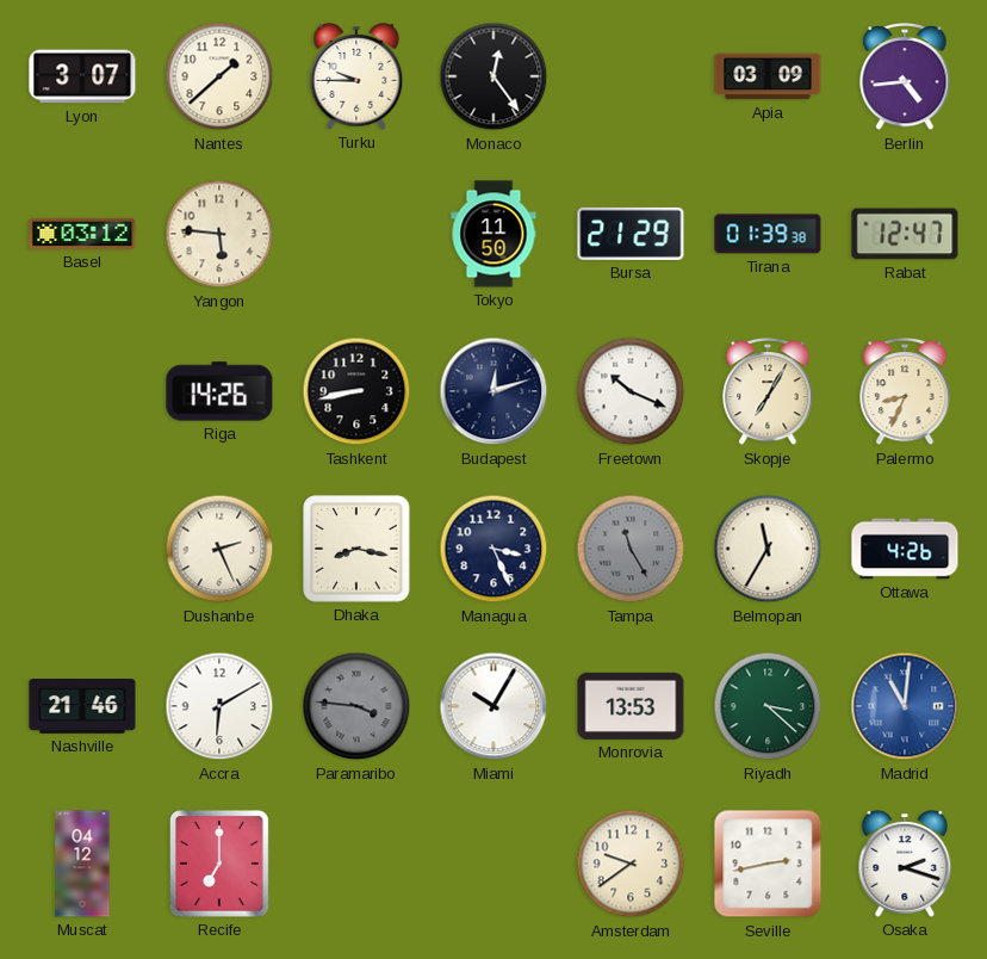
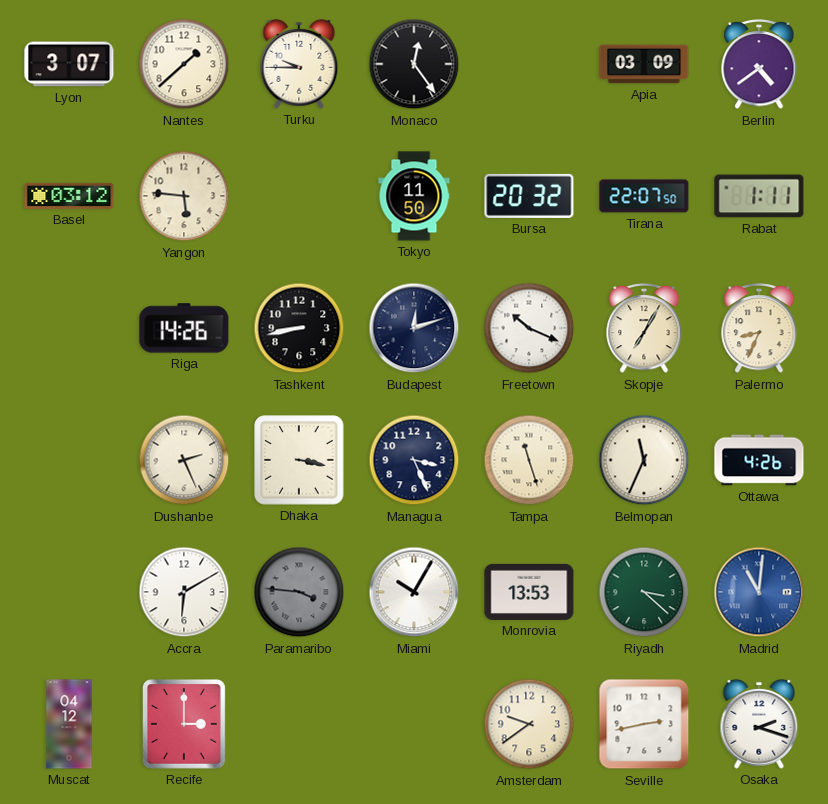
Berlin: 4:44 -> 4:39 (759, 65)
Bursa: 21:29 -> 20:32 (529, 196)
Tirana: 01:39 -> 22:07 (644, 196)
Rabat: 12:47 -> 1:11 (759, 196)
Dhaka: 8:17 -> 3:17 (299, 460)
Tampa: 11:25 -> 11:27 (529, 460)
Tampa dial: grey -> cream (529, 460)
Belmopan: 11:35 -> 11:34 (644, 460)
Nashville: 21:46 -> none (82, 706)
Recife: 7:00 -> 3:00 (184, 724)
